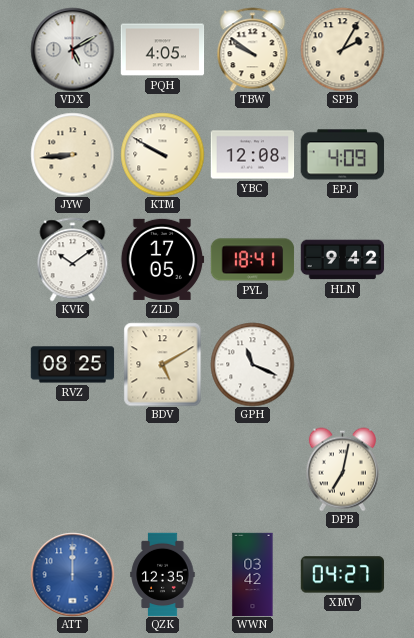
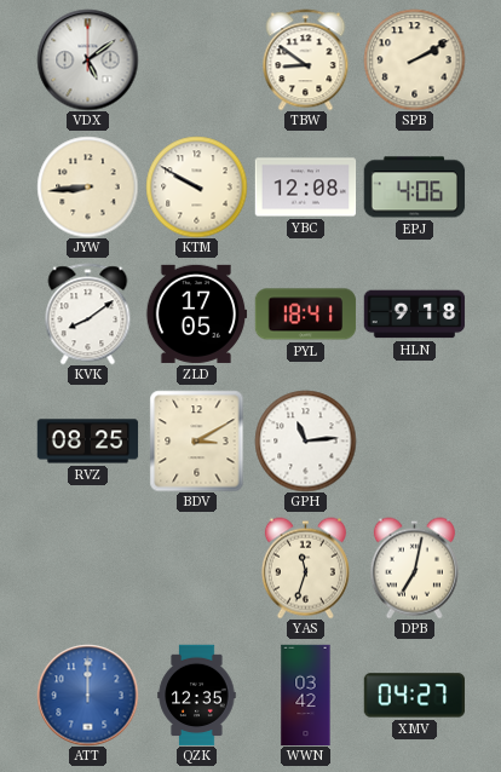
VDX: 5:10 -> 5:09 (87, 59)
PQH: 4:05 -> none (162, 50)
TBW: 9:51 -> 8:51 (306, 59)
SPB: 2:05 -> 2:10 (414, 59)
EPJ: 4:09 -> 4:06 (414, 188)
KVK: 10:09 -> 8:09 (88, 313)
HLN: 9:42 -> 9:18 (414, 315)
BDV: 5:10 -> 3:10 (197, 440)
GPH: 11:19 -> 11:14 (305, 440)
YAS: none -> 11:33 (305, 568)
